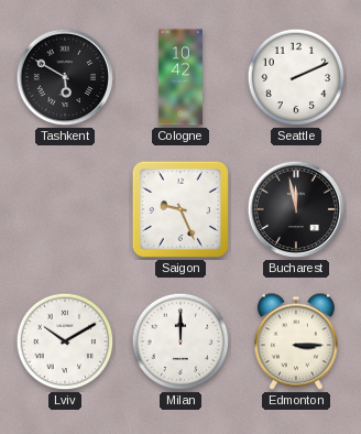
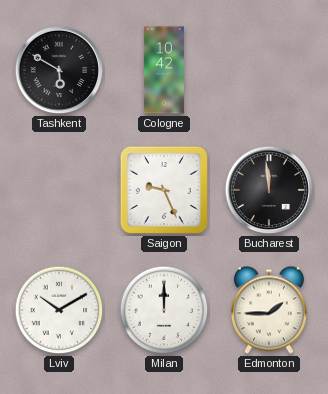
Seattle: 2:11 -> none (296, 77)
Bucharest: 11:58 -> 11:59 (269, 190)
Edmonton: 3:15 -> 1:45 (269, 310)
